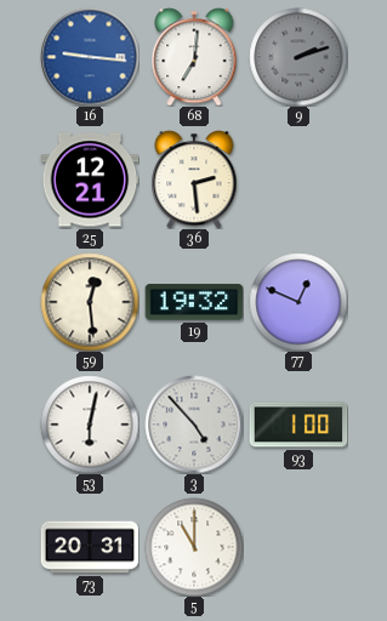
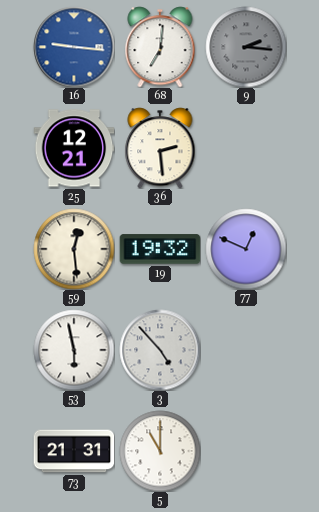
9: 2:12 -> 2:16 (246, 47)
53: 6:02 -> 5:58 (74, 350)
93: 1:00 -> none (298, 425)
73: 20:31 -> 21:31 (74, 451)
